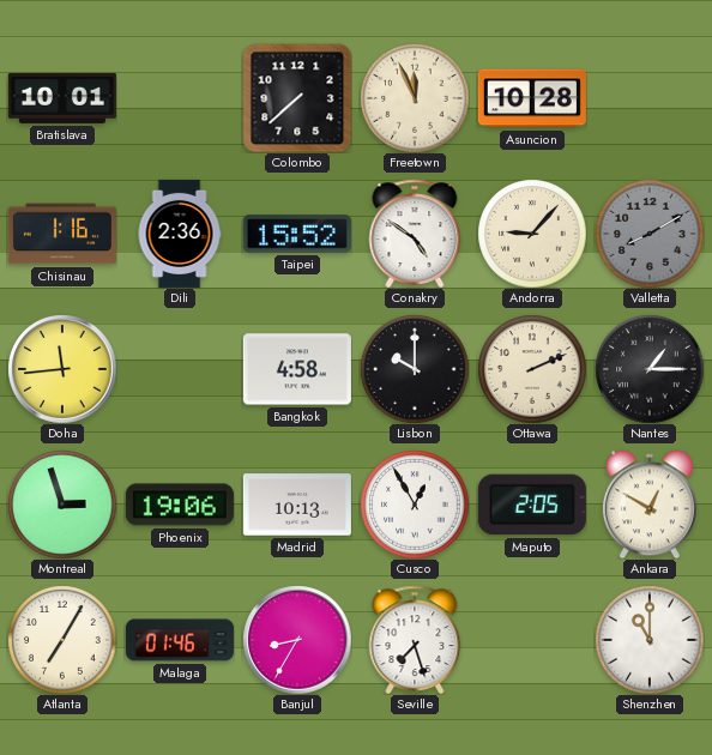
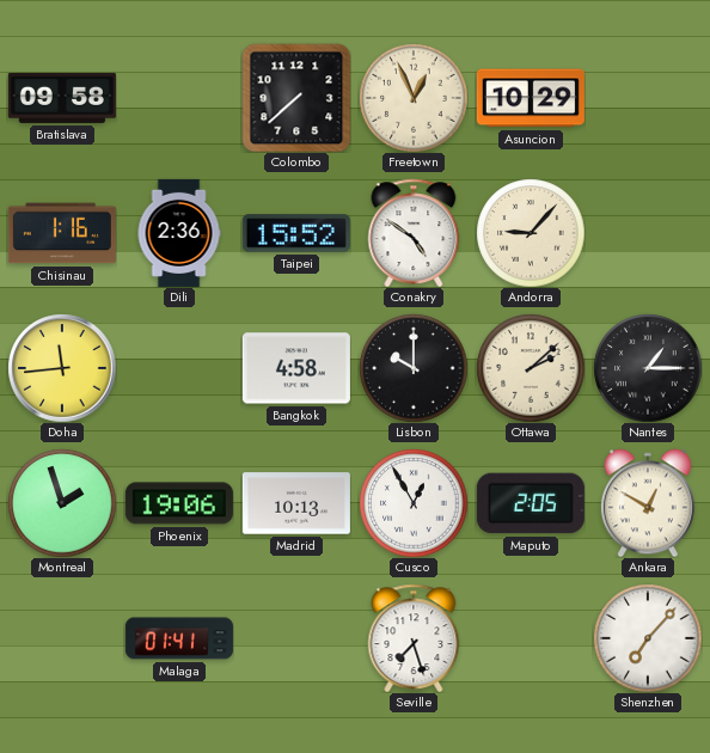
Bratislava: 10:01 -> 09:58 (62, 98)
Freetown: 11:56 -> 12:56 (414, 98)
Asuncion: 10:28 -> 10:29 (531, 98)
Valletta: 8:10 -> none (650, 234)
Ottawa: 2:11 -> 2:08 (531, 368)
Montreal: 2:57 -> 1:57 (62, 503)
Atlanta: 7:05 -> none (62, 640)
Malaga: 01:46 -> 01:41 (179, 638)
Banjul: 8:35 -> none (297, 640)
Shenzhen: 11:00 -> 7:07 (648, 638)
